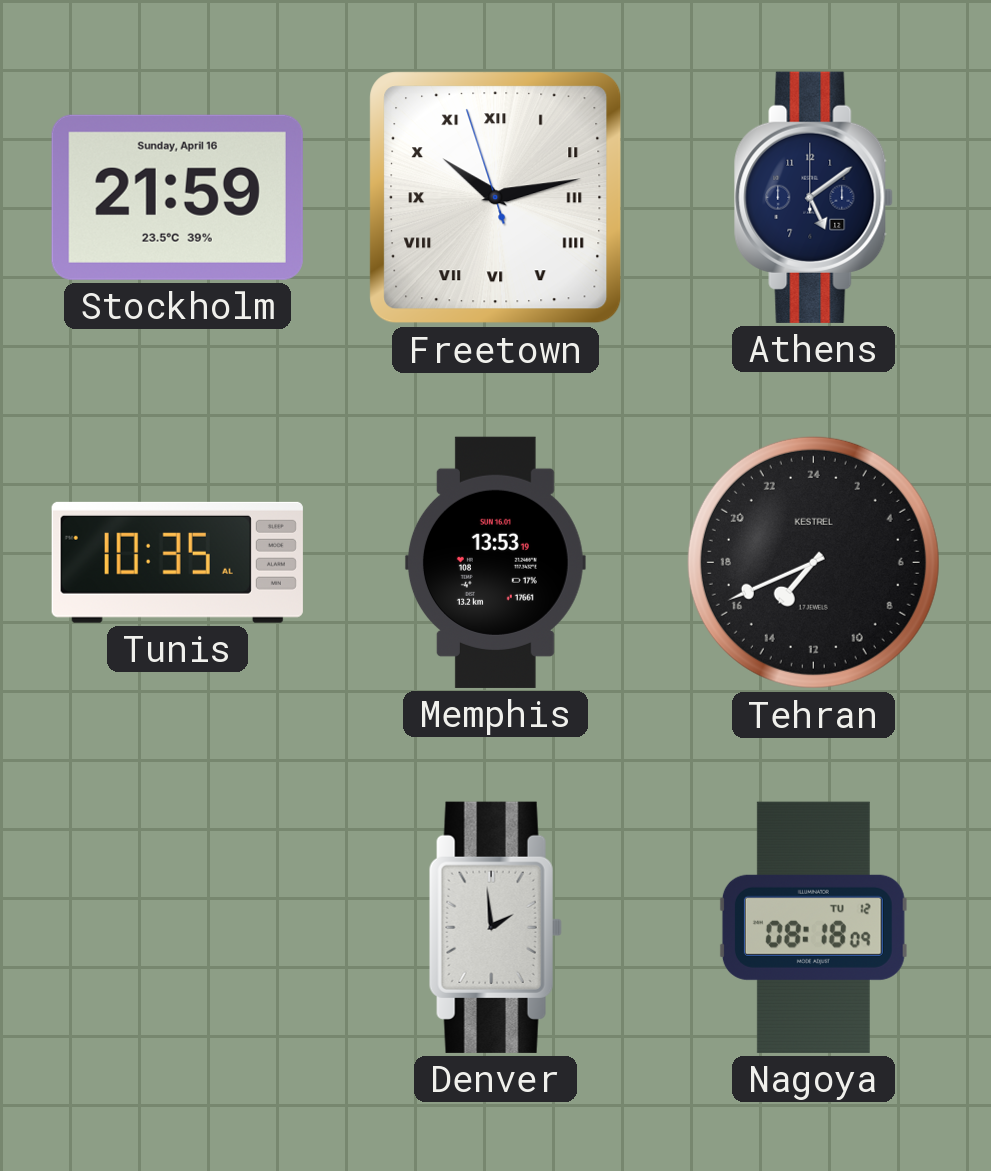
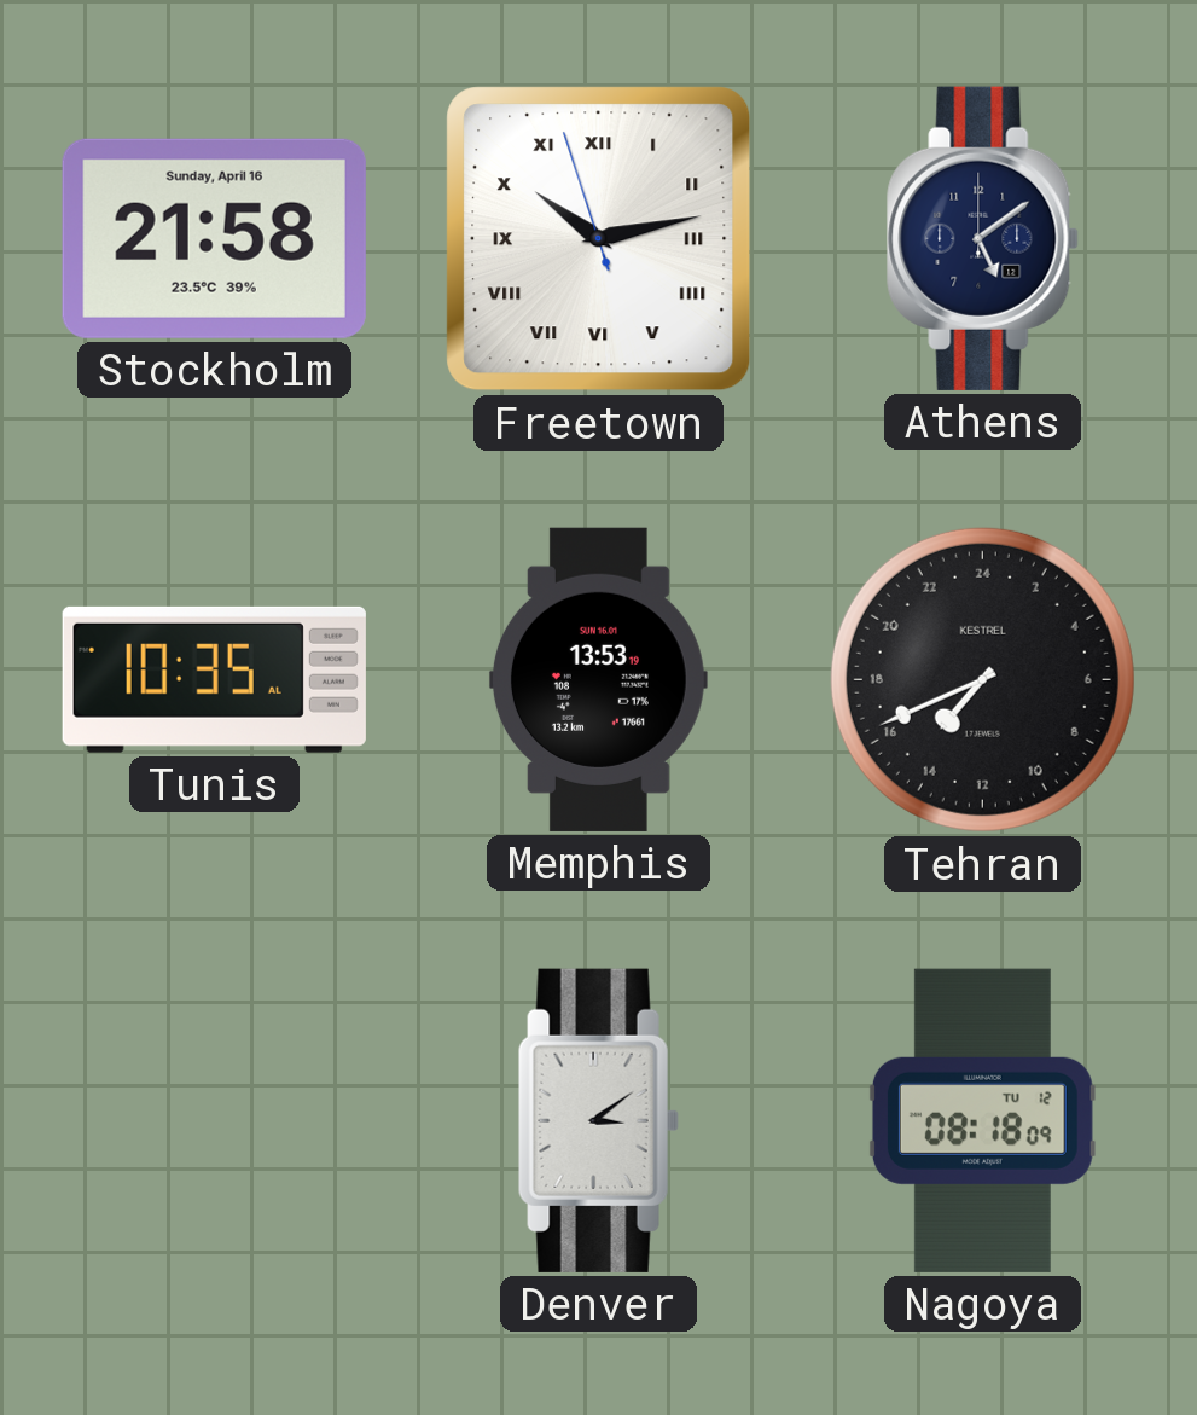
Stockholm: 21:59 -> 21:58 (214, 238)
Denver: 1:59 -> 3:09 (598, 1120)
